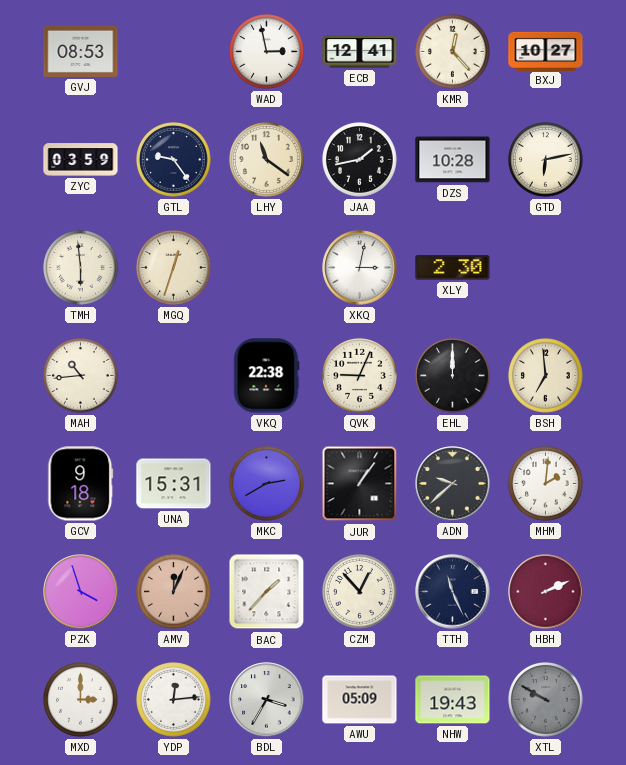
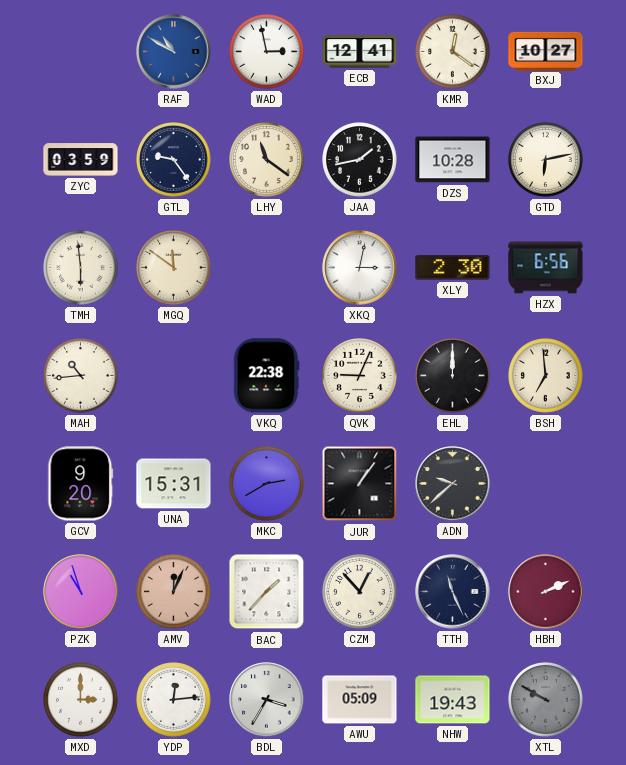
GVJ: 08:53 -> none (81, 51)
RAF: none -> 10:50 (174, 52)
KMR: 12:23 -> 12:21 (453, 52)
MGQ: 12:33 -> 11:51 (174, 268)
HZX: none -> 6:56 (546, 268)
GCV: 9:18 -> 9:20 (81, 484)
MHM: 2:01 -> none (546, 484)
PZK: 3:57 -> 10:57 (81, 592)
